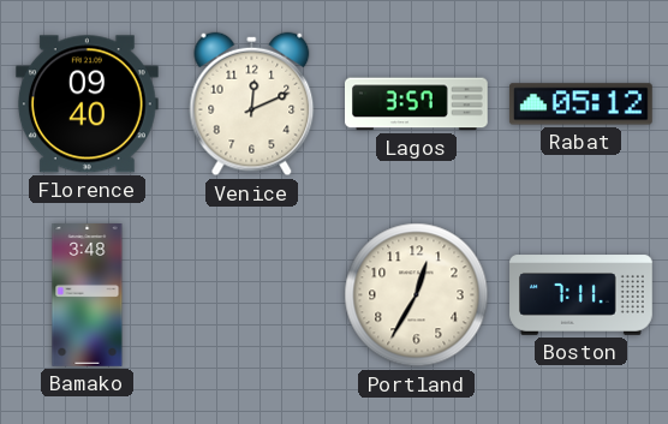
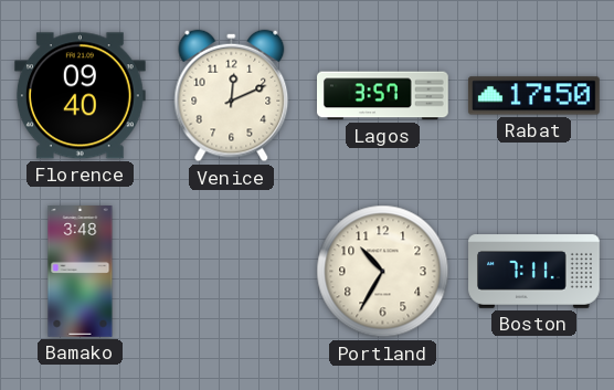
Rabat: 05:12 -> 17:50 (533, 96)
Portland: 12:35 -> 10:35 (383, 272)
